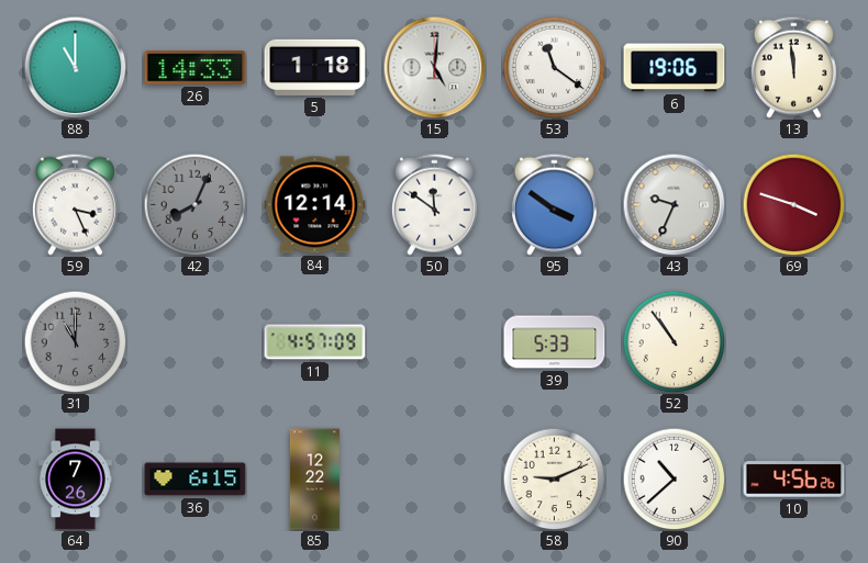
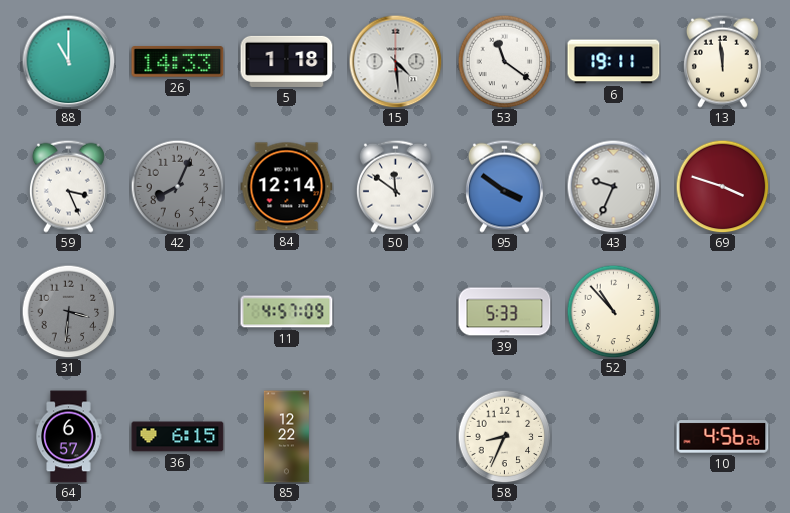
15: 5:01 -> 4:29 (395, 61)
6: 19:06 -> 19:11 (614, 62)
31: 11:00 -> 3:31 (68, 311)
52: 10:54 -> 10:53 (613, 311)
64: 7:26 -> 6:57 (69, 437)
58: 9:11 -> 8:34 (504, 436)
90: 10:38 -> none (674, 478)
